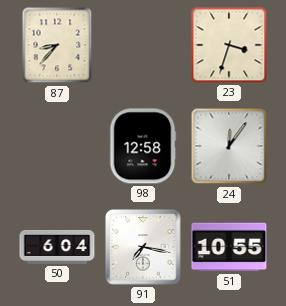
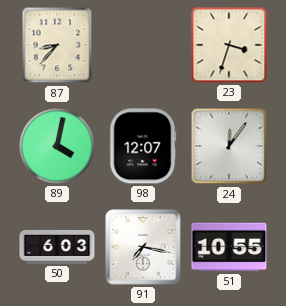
89: none -> 4:02 (57, 146)
98: 12:58 -> 12:07 (143, 146)
50: 6:04 -> 6:03 (57, 247)
